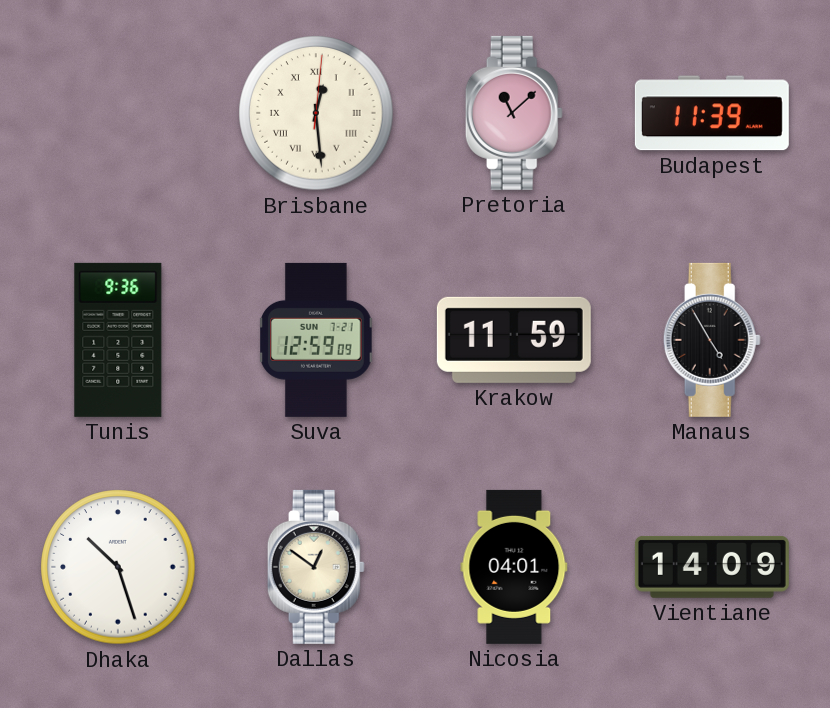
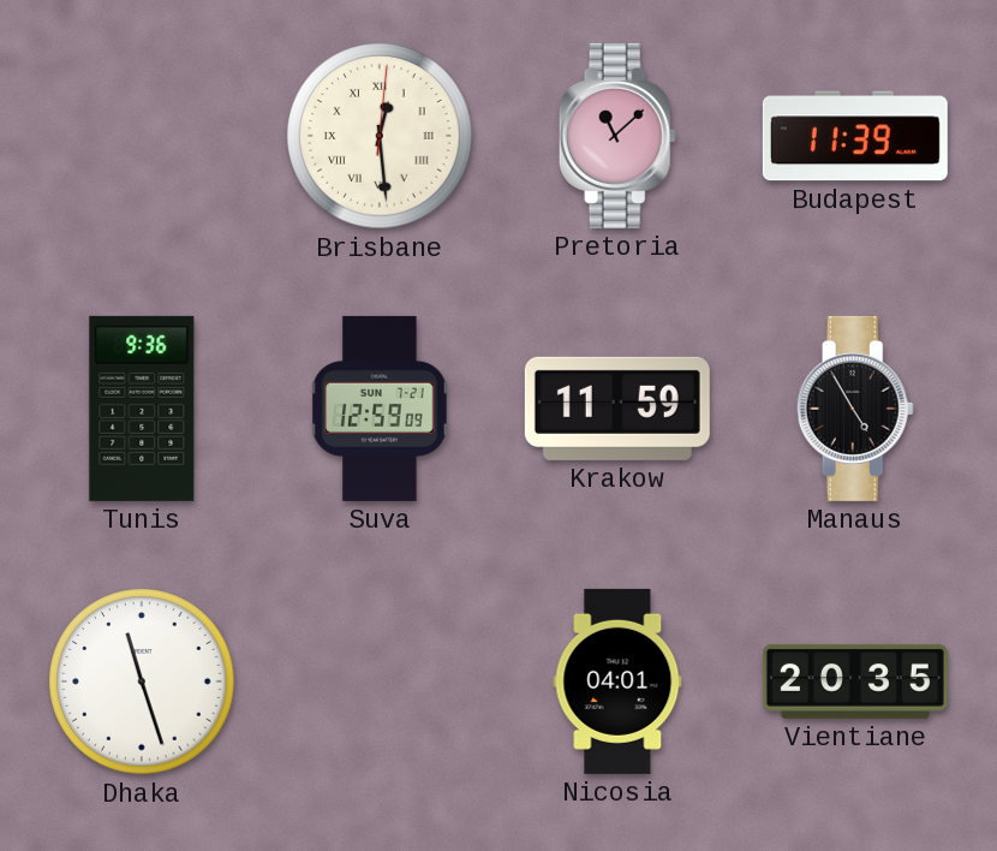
Dhaka: 10:27 -> 11:27 (142, 682)
Dallas: 12:51 -> none (316, 567)
Vientiane: 14:09 -> 20:35 (855, 682)
